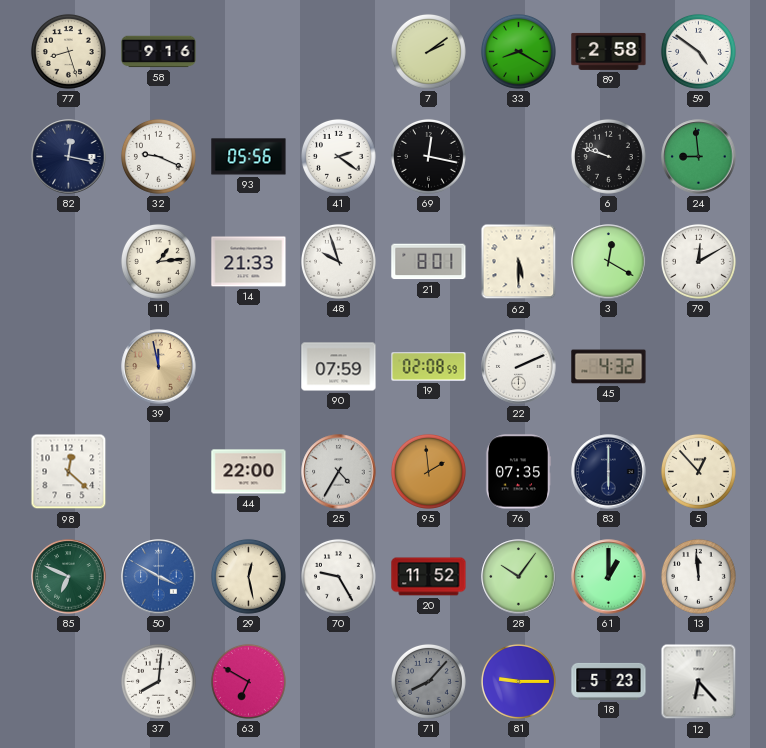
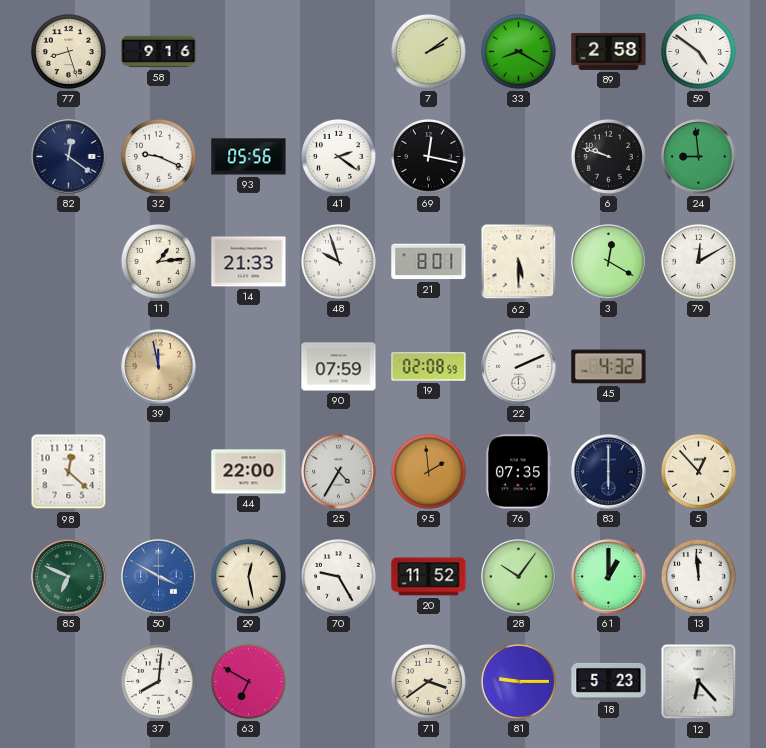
82: 12:17 -> 12:21 (69, 157)
71: 8:07 -> 3:39 (428, 681)
71 dial: grey -> cream (428, 681)
